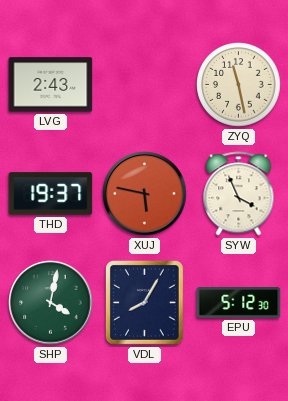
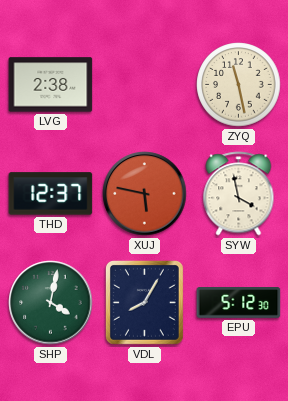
LVG: 2:43 -> 2:38 (51, 85)
THD: 19:37 -> 12:37 (51, 194)
SYW: 3:56 -> 3:58 (239, 194)
